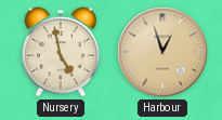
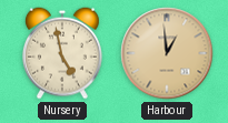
Harbour: 12:57 -> 12:59 (167, 53)
